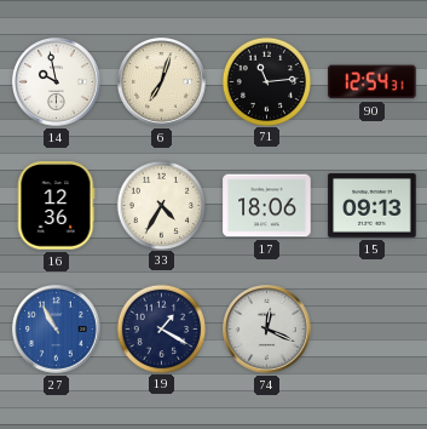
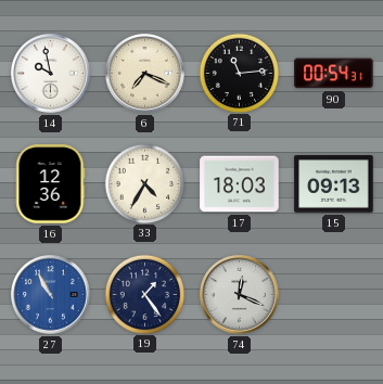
6: 7:03 -> 7:19 (145, 74)
90: 12:54 -> 00:54 (334, 74)
17: 18:06 -> 18:03 (240, 184)
19: 1:20 -> 1:24 (144, 294)
